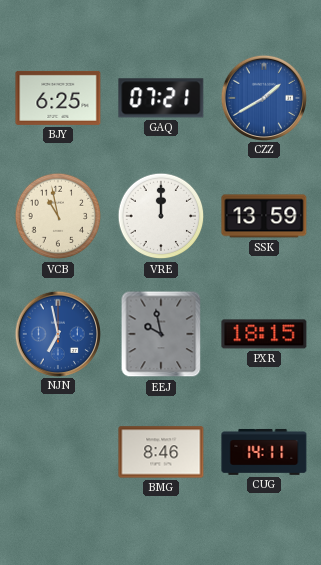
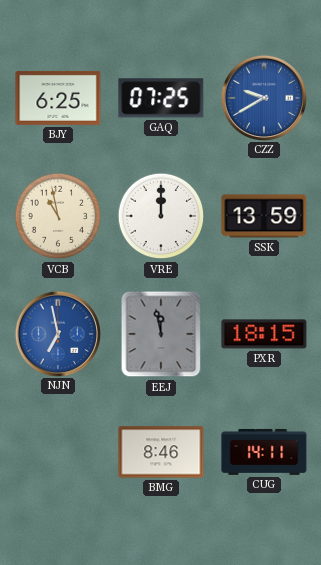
GAQ: 07:21 -> 07:25 (161, 98)
CZZ: 1:40 -> 9:40 (263, 97)
EEJ: 9:58 -> 11:58 (161, 334)
